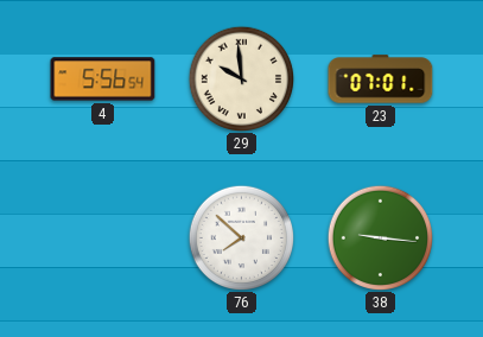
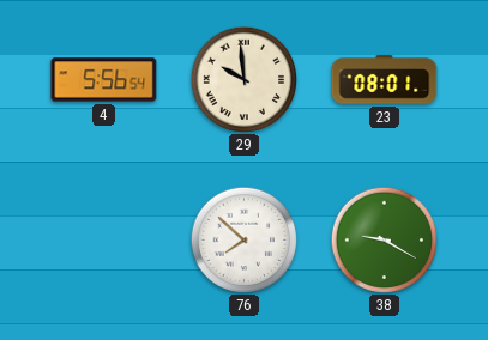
23: 07:01 -> 08:01 (385, 80)
38: 9:16 -> 9:20 (384, 239)
